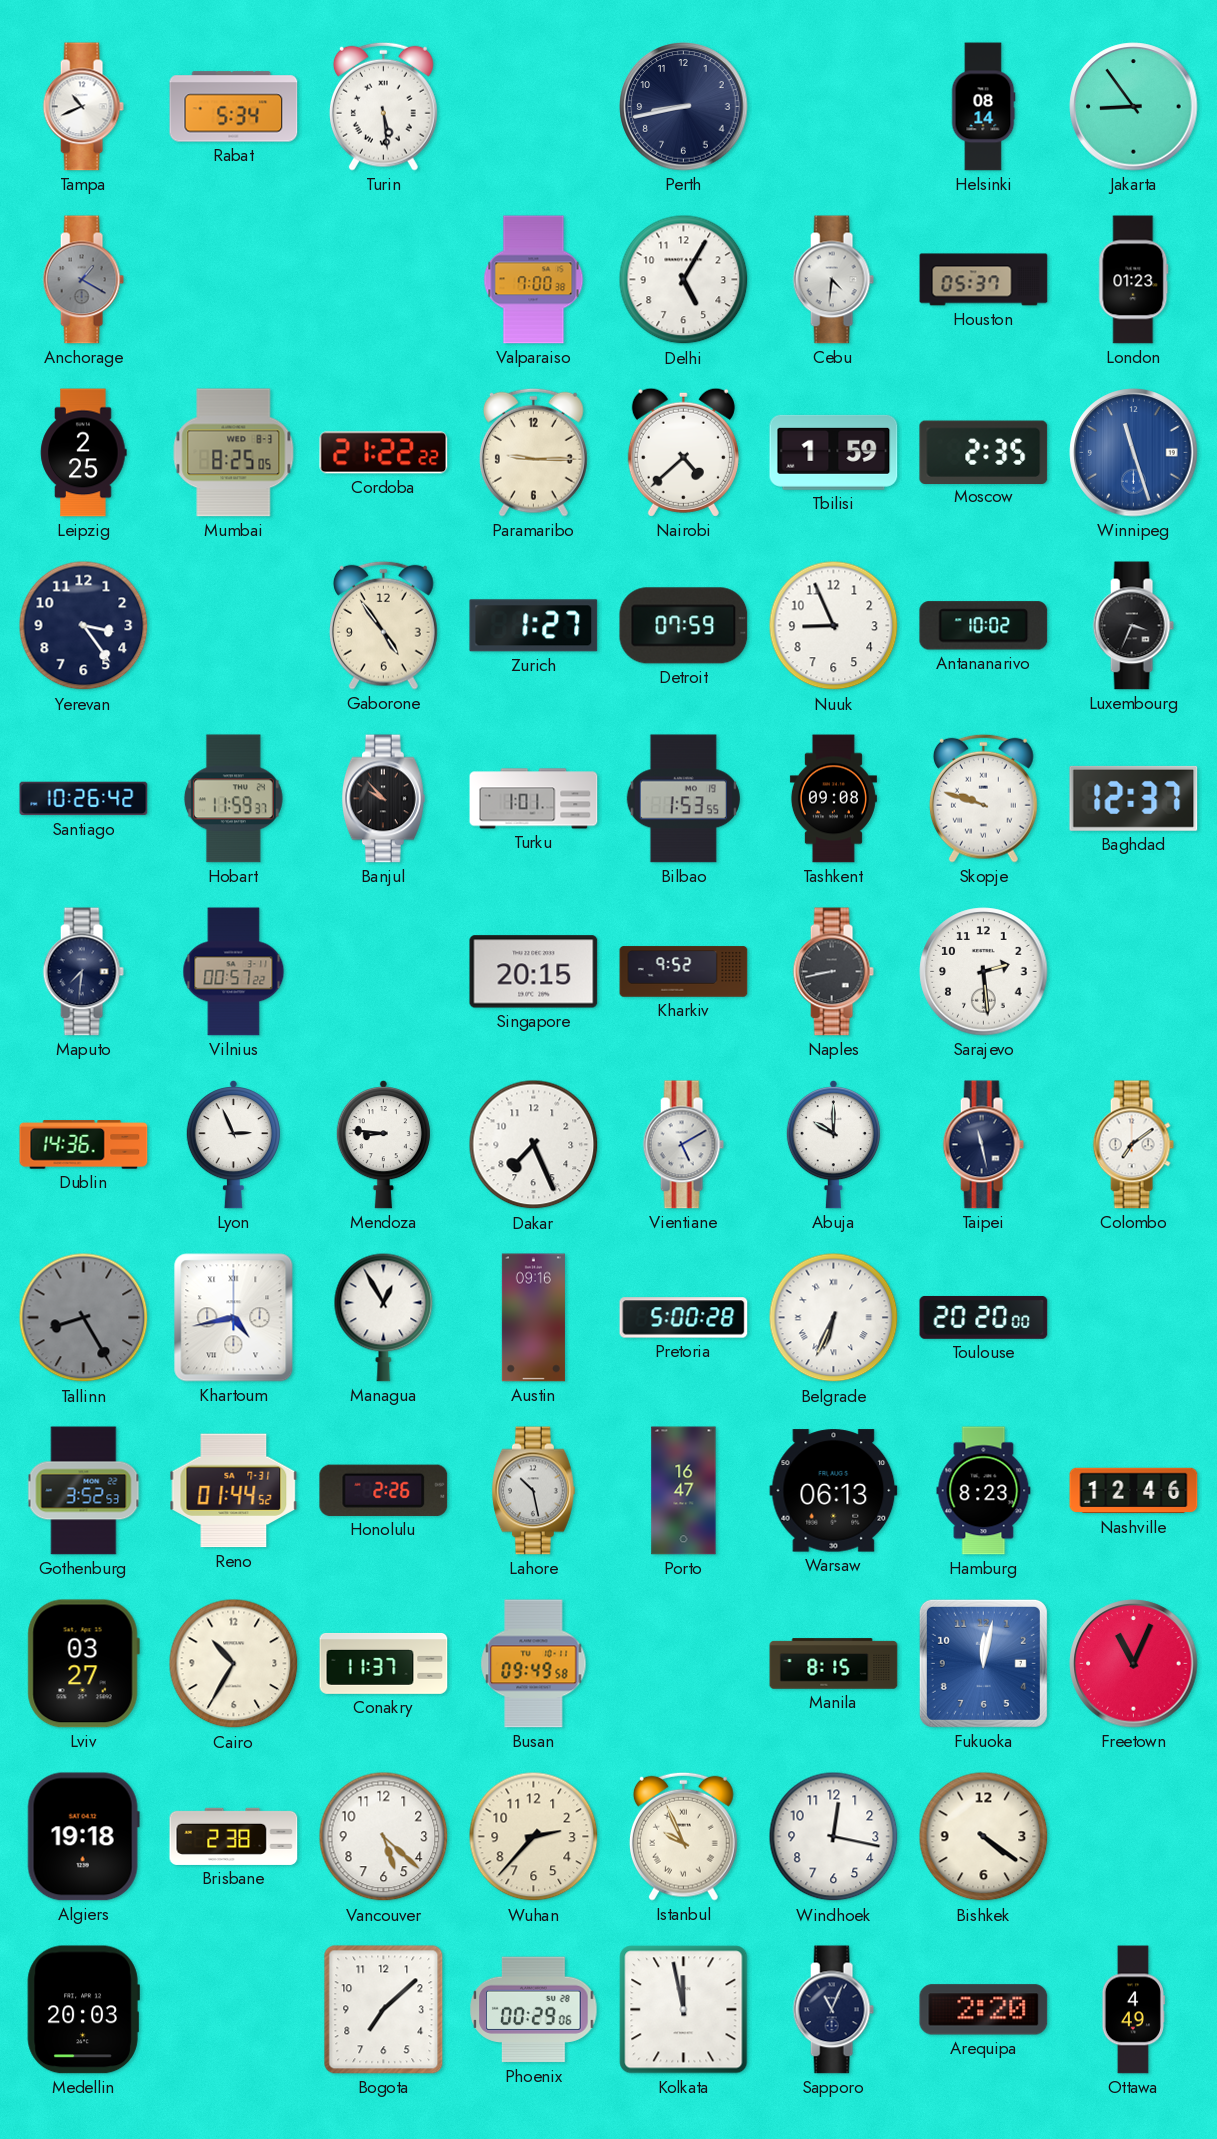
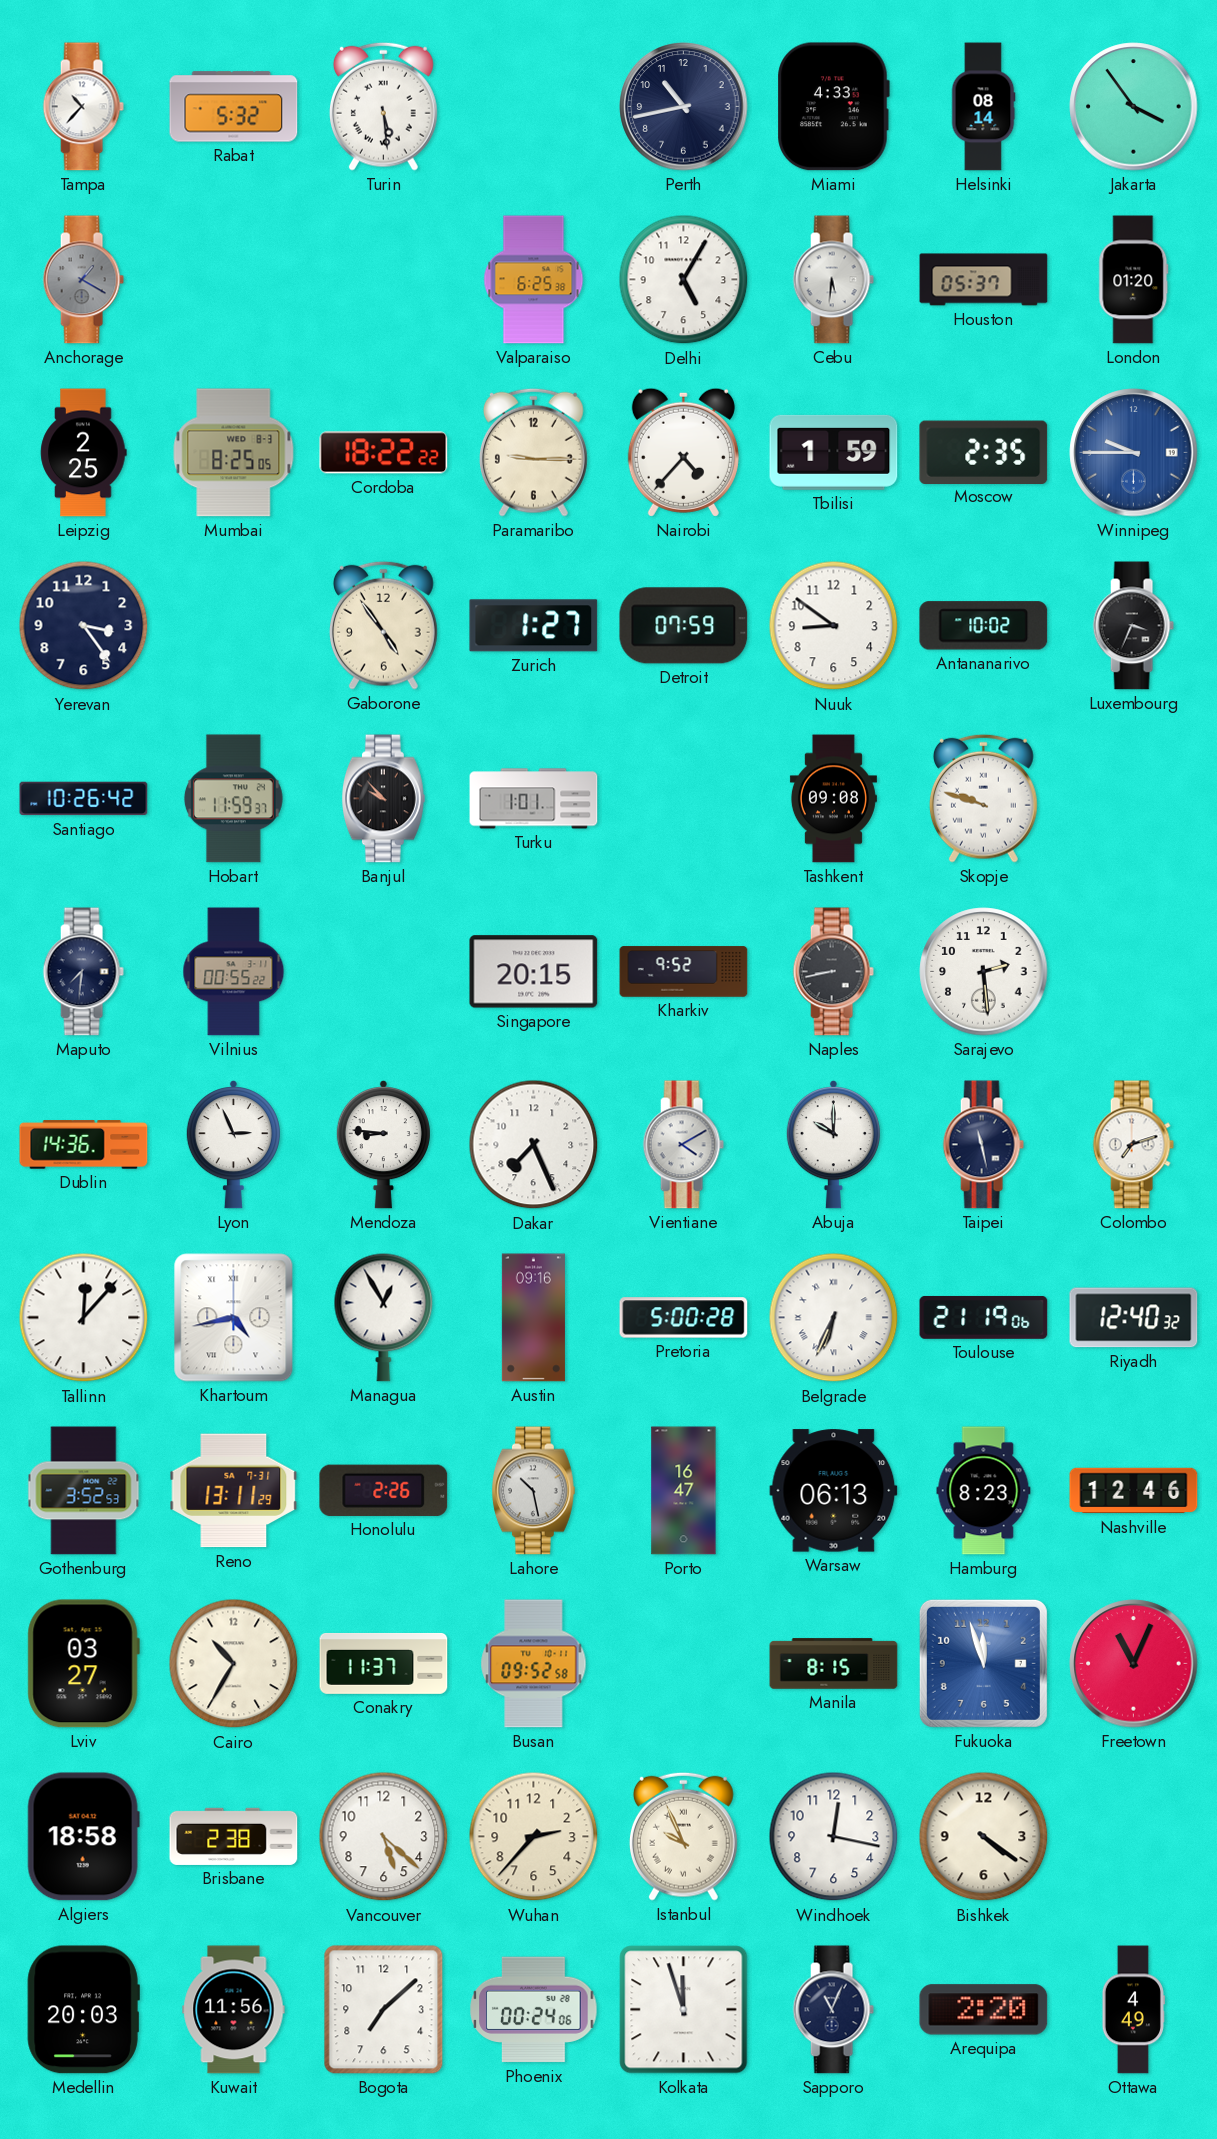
Tampa: 10:41 -> 10:37 (83, 107)
Rabat: 5:34 -> 5:32 (234, 107)
Perth: 8:43 -> 10:43 (684, 107)
Miami: none -> 4:33 (833, 107)
Jakarta: 8:54 -> 3:54 (1134, 107)
Valparaiso: 7:00 -> 6:25 (534, 280)
Cebu: 4:31 -> 5:31 (833, 280)
London: 01:23 -> 01:20 (1134, 280)
Cordoba: 21:22 -> 18:22 (384, 453)
Nairobi: 4:38 -> 4:37 (683, 452)
Winnipeg: 11:27 -> 9:45 (1134, 453)
Nuuk: 8:56 -> 8:51 (834, 626)
Bilbao: 1:53 -> none (683, 799)
Baghdad: 12:37 -> none (1134, 798)
Vilnius: 00:57 -> 00:55 (234, 972)
Vientiane: 5:10 -> 4:10 (683, 1145)
Colombo: 7:09 -> 7:12 (1133, 1145)
Tallinn: 8:25 -> 12:07 (84, 1318)
Tallinn dial: grey -> white (84, 1318)
Toulouse: 20:20 -> 21:19 (984, 1318)
Riyadh: none -> 12:40 (1134, 1318)
Reno: 01:44 -> 13:11 (234, 1491)
Busan: 09:49 -> 09:52 (534, 1664)
Fukuoka: 12:02 -> 11:57 (983, 1663)
Algiers: 19:18 -> 18:58 (83, 1837)
Kuwait: none -> 11:56 (234, 2010)
Phoenix: 00:29 -> 00:24 (534, 2010)
Kolkata: 11:58 -> 11:57 (684, 2010)
